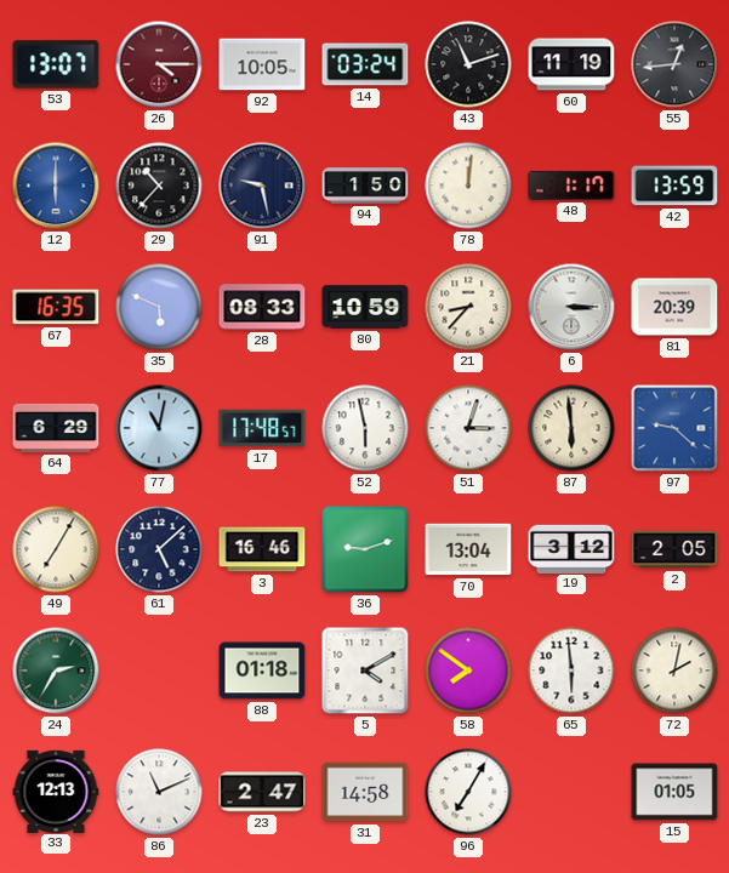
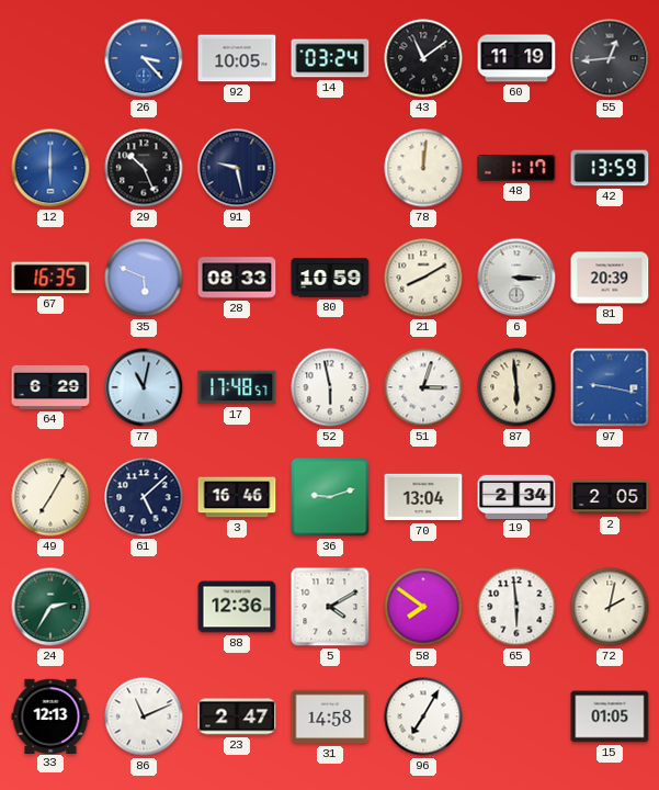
53: 13:07 -> none (56, 64)
26: 4:15 -> 3:23 (144, 58)
26 dial: burgundy -> blue (144, 58)
43: 11:12 -> 11:09 (423, 58)
29: 10:37 -> 10:26 (144, 168)
94: 1:50 -> none (365, 186)
21: 8:37 -> 8:10 (423, 278)
97: 9:22 -> 9:17 (610, 387)
19: 3:12 -> 2:34 (516, 496)
88: 01:18 -> 12:36 (237, 607)
